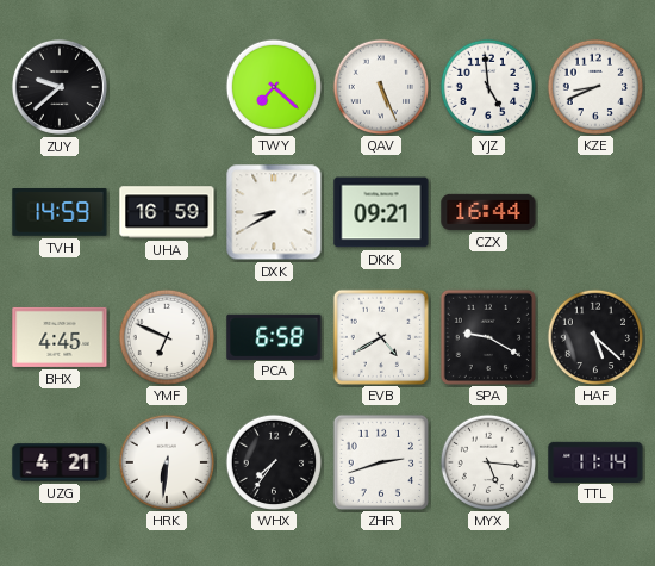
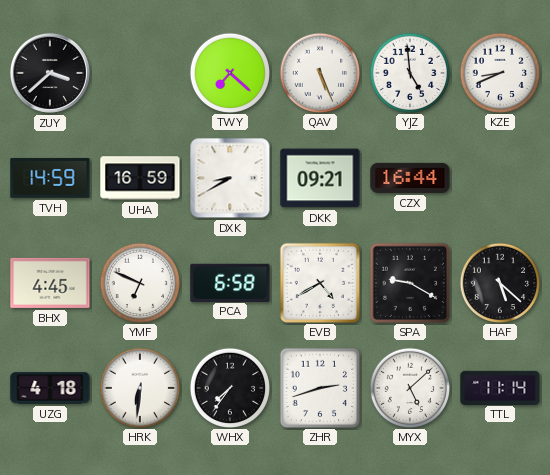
ZUY: 9:38 -> 3:38 (50, 73)
UZG: 4:21 -> 4:18 (50, 388)
MYX: 5:16 -> 5:08 (409, 387)
